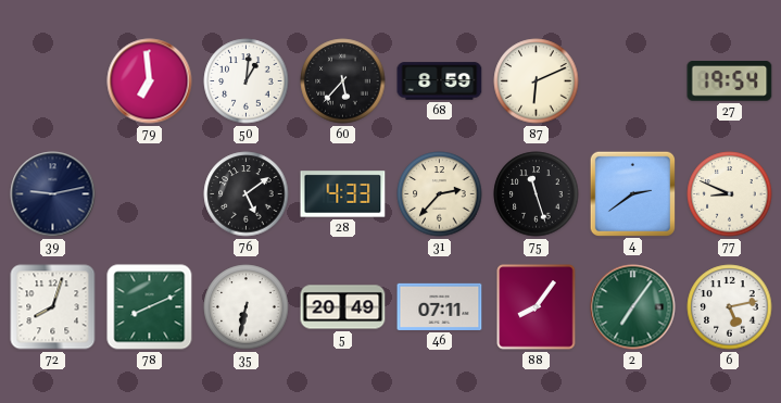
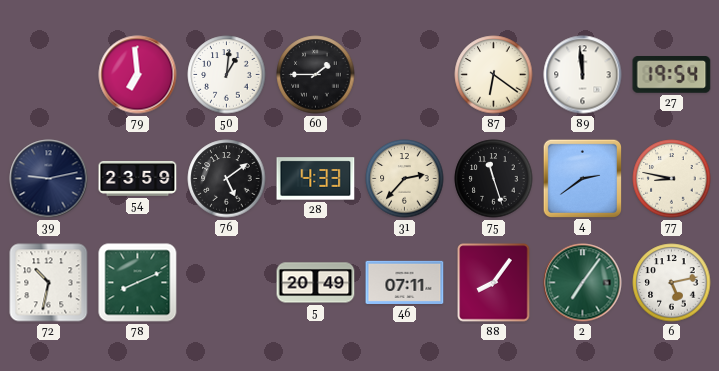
60: 5:37 -> 1:45 (316, 75)
68: 8:59 -> none (440, 81)
87: 6:11 -> 6:21 (494, 75)
89: none -> 11:59 (583, 75)
54: none -> 23:59 (138, 178)
77: 8:49 -> 8:47 (672, 179)
72: 8:03 -> 10:32 (49, 283)
35: 6:32 -> none (247, 307)
